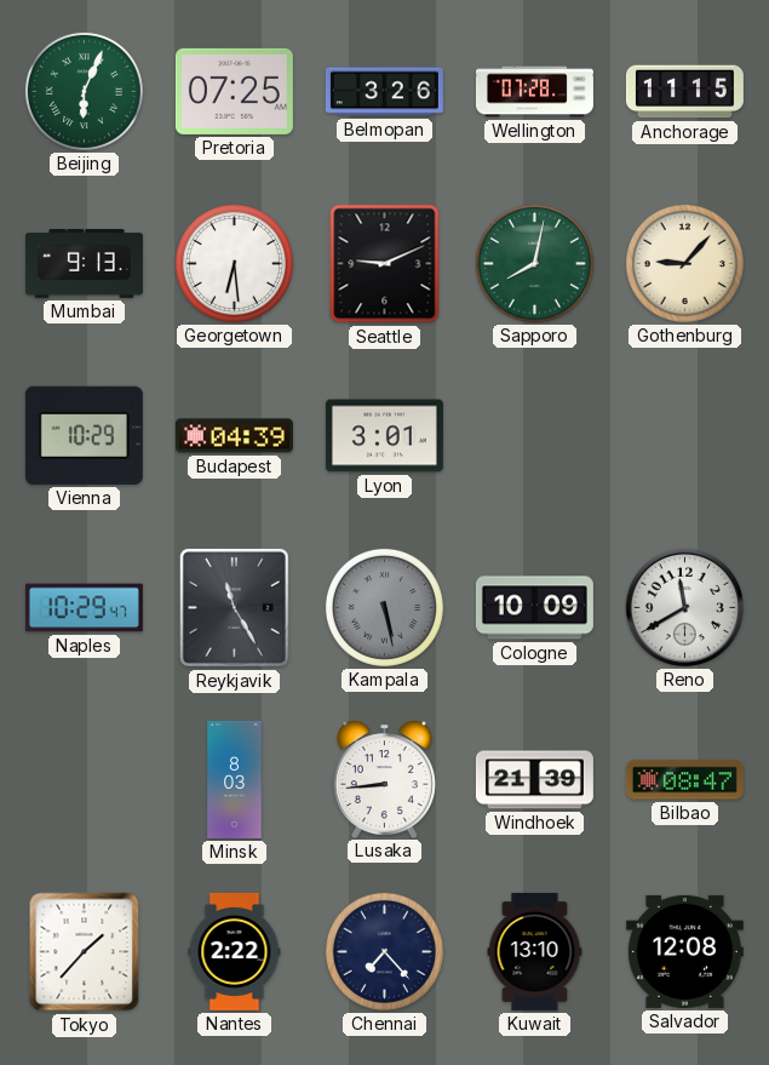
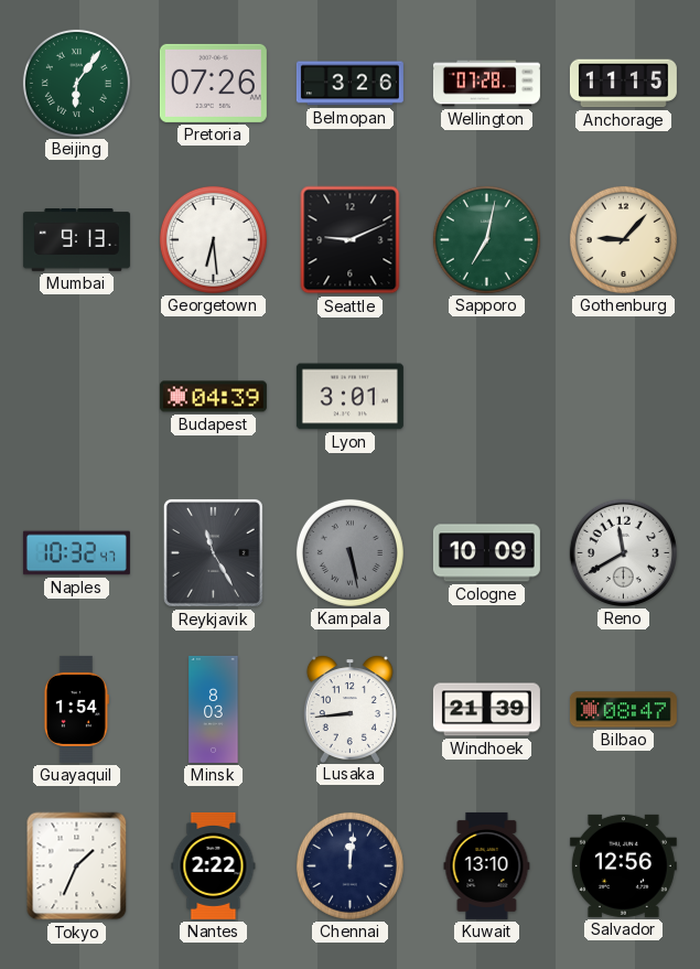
Beijing: 6:04 -> 6:06 (76, 83)
Pretoria: 07:25 -> 07:26 (213, 83)
Sapporo: 8:02 -> 7:02 (486, 239)
Vienna: 10:29 -> none (84, 435)
Naples: 10:29 -> 10:32 (76, 553)
Guayaquil: none -> 1:54 (76, 709)
Tokyo: 1:37 -> 1:34 (77, 866)
Chennai: 7:23 -> 12:01 (349, 865)
Salvador: 12:08 -> 12:56 (623, 865)
